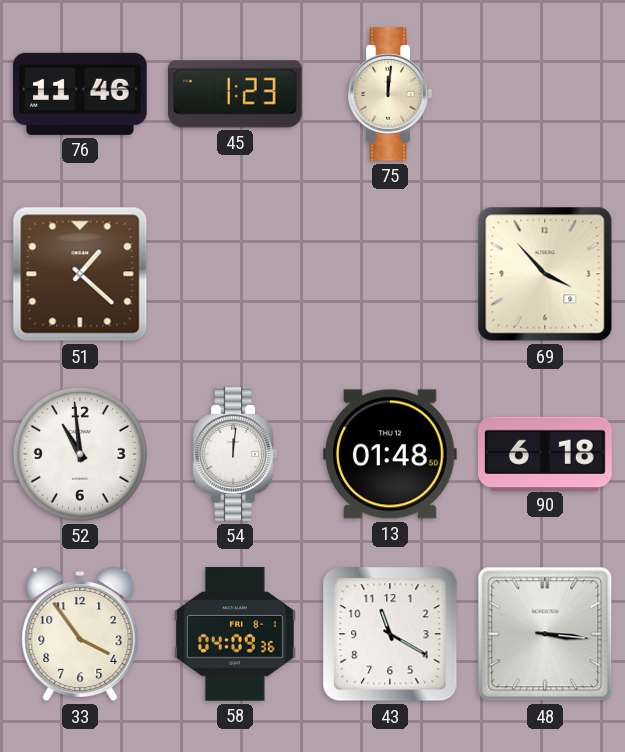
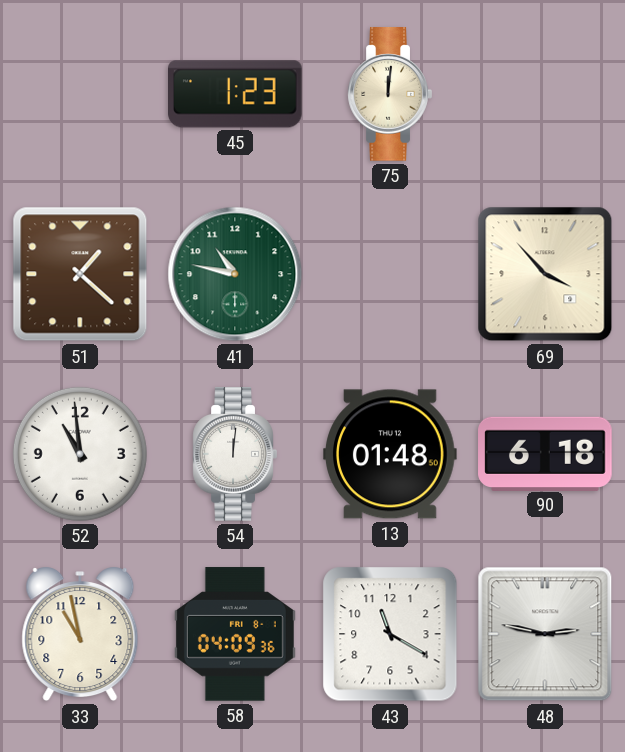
76: 11:46 -> none (80, 94)
41: none -> 10:47 (235, 274)
33: 3:54 -> 10:58 (80, 634)
48: 3:16 -> 2:47 (545, 634)
